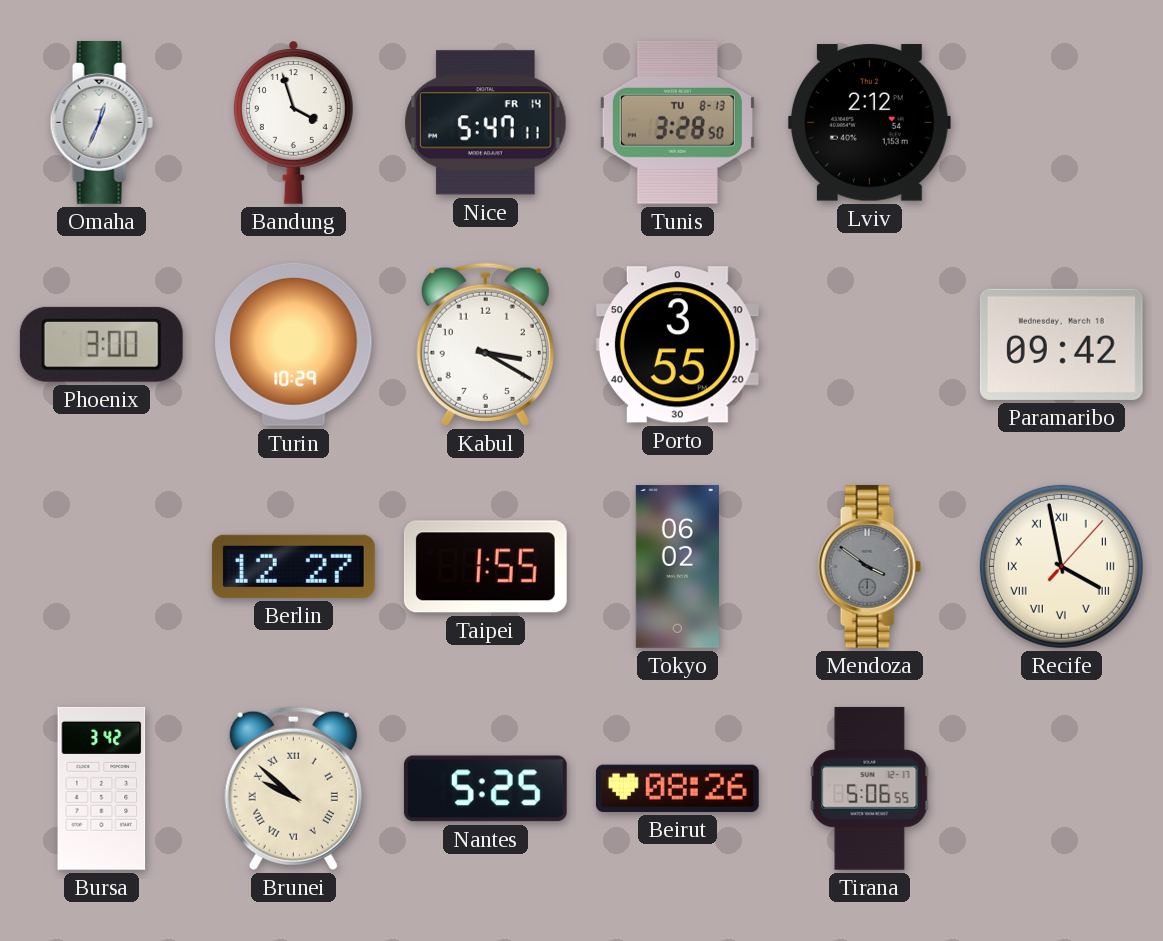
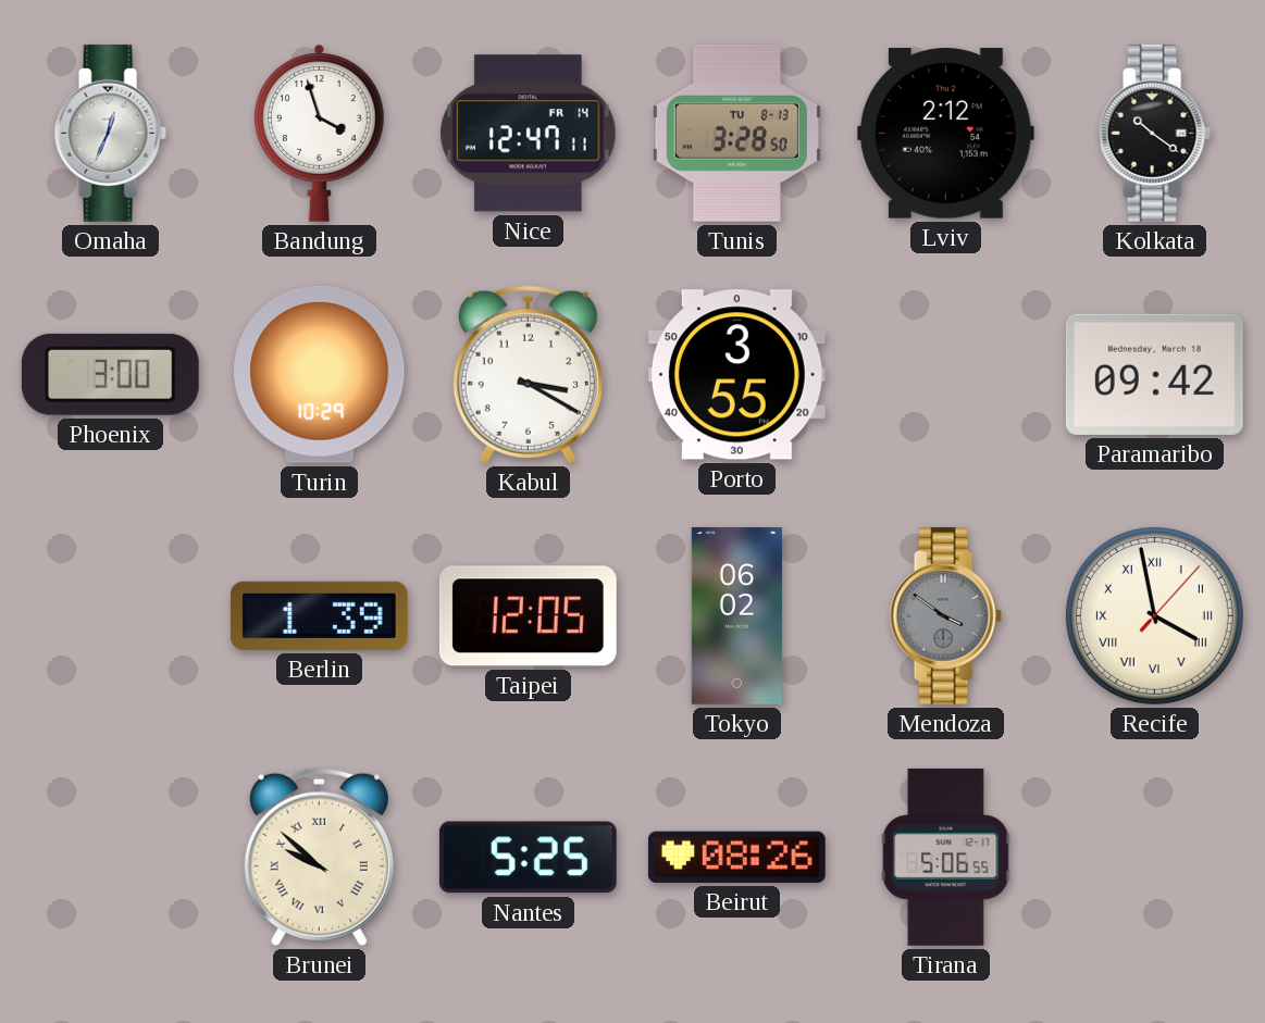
Nice: 5:47 -> 12:47 (529, 134)
Kolkata: none -> 10:21 (1154, 133)
Berlin: 12:27 -> 1:39 (319, 615)
Taipei: 1:55 -> 12:05 (528, 616)
Bursa: 3:42 -> none (102, 788)
